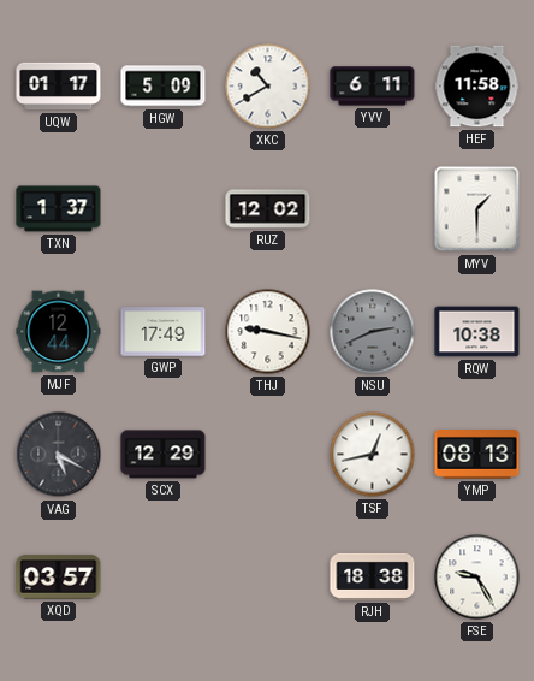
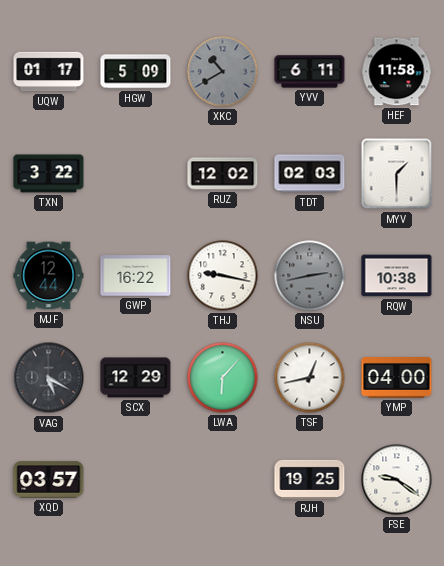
XKC dial: white -> grey (223, 72)
TXN: 1:37 -> 3:22 (49, 174)
TDT: none -> 02:03 (310, 174)
GWP: 17:49 -> 16:22 (136, 276)
NSU: 2:41 -> 2:43 (310, 276)
LWA: none -> 6:07 (223, 378)
YMP: 08:13 -> 04:00 (397, 378)
RJH: 18:38 -> 19:25 (310, 479)
FSE: 9:25 -> 9:21 (397, 480)
